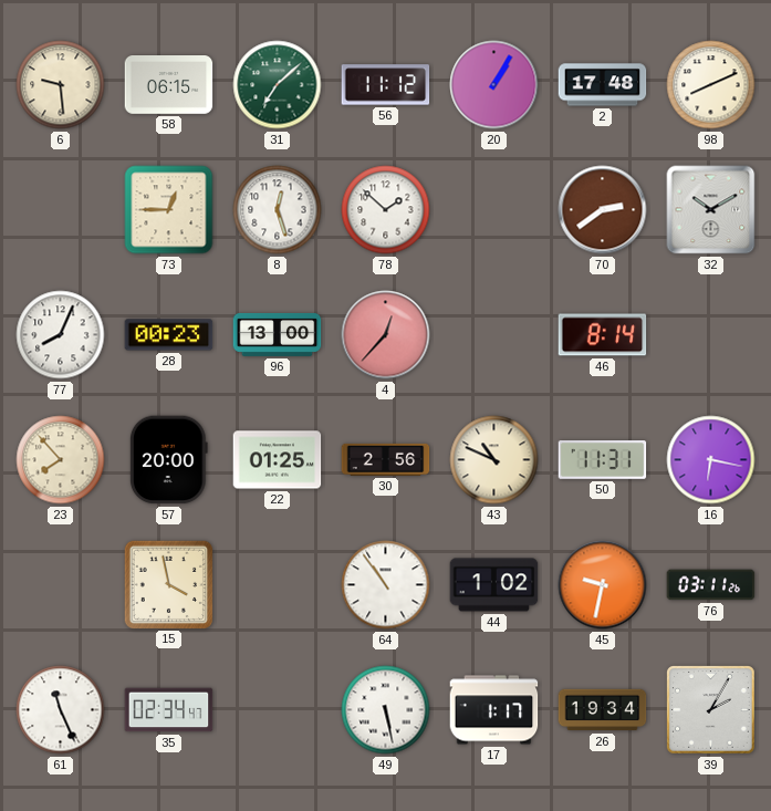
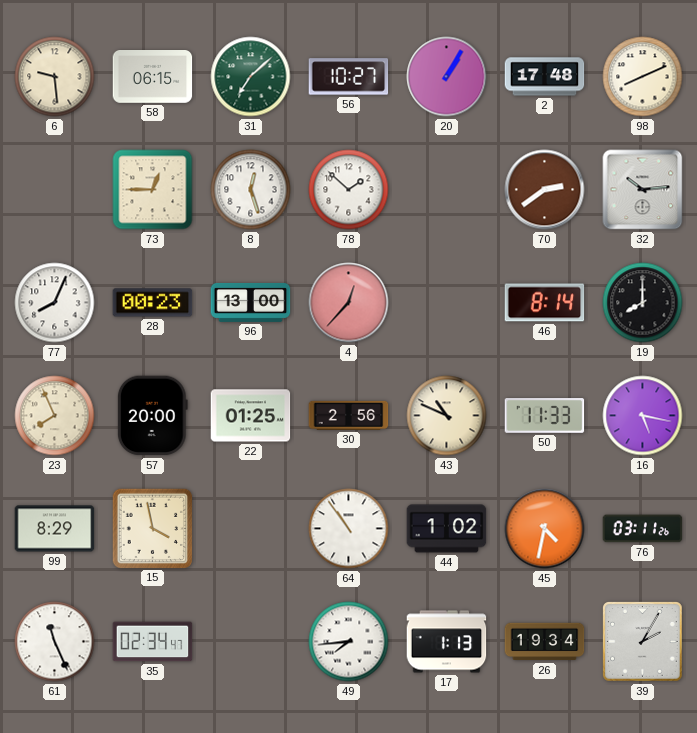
56: 11:12 -> 10:27 (349, 77)
32: 10:10 -> 10:14 (643, 190)
19: none -> 8:00 (643, 303)
23: 7:53 -> 7:56 (55, 416)
50: 11:31 -> 11:33 (545, 416)
16: 6:17 -> 5:17 (643, 416)
99: none -> 8:29 (55, 529)
45: 9:32 -> 4:32 (545, 529)
49: 5:28 -> 7:44 (349, 642)
17: 1:17 -> 1:13 (447, 642)
